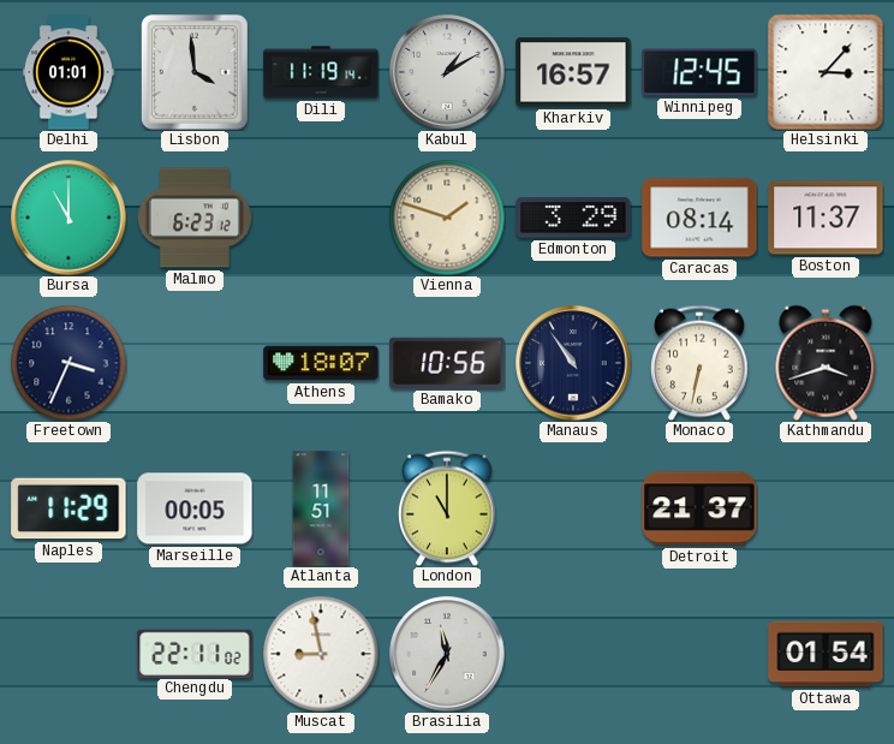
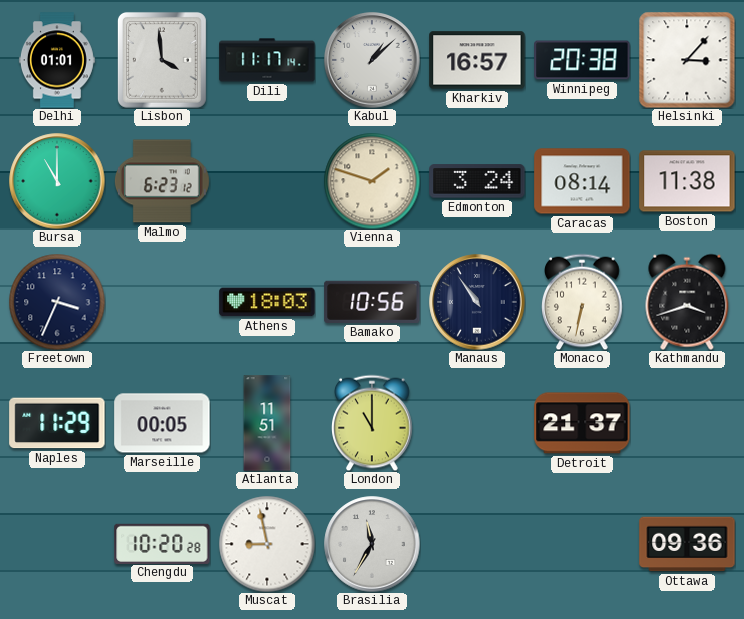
Dili: 11:19 -> 11:17 (267, 60)
Kabul: 1:10 -> 1:08 (372, 60)
Winnipeg: 12:45 -> 20:38 (582, 60)
Edmonton: 3:29 -> 3:24 (477, 181)
Boston: 11:37 -> 11:38 (687, 181)
Athens: 18:07 -> 18:03 (267, 302)
Chengdu: 22:11 -> 10:20 (162, 543)
Ottawa: 01:54 -> 09:36 (687, 544)
